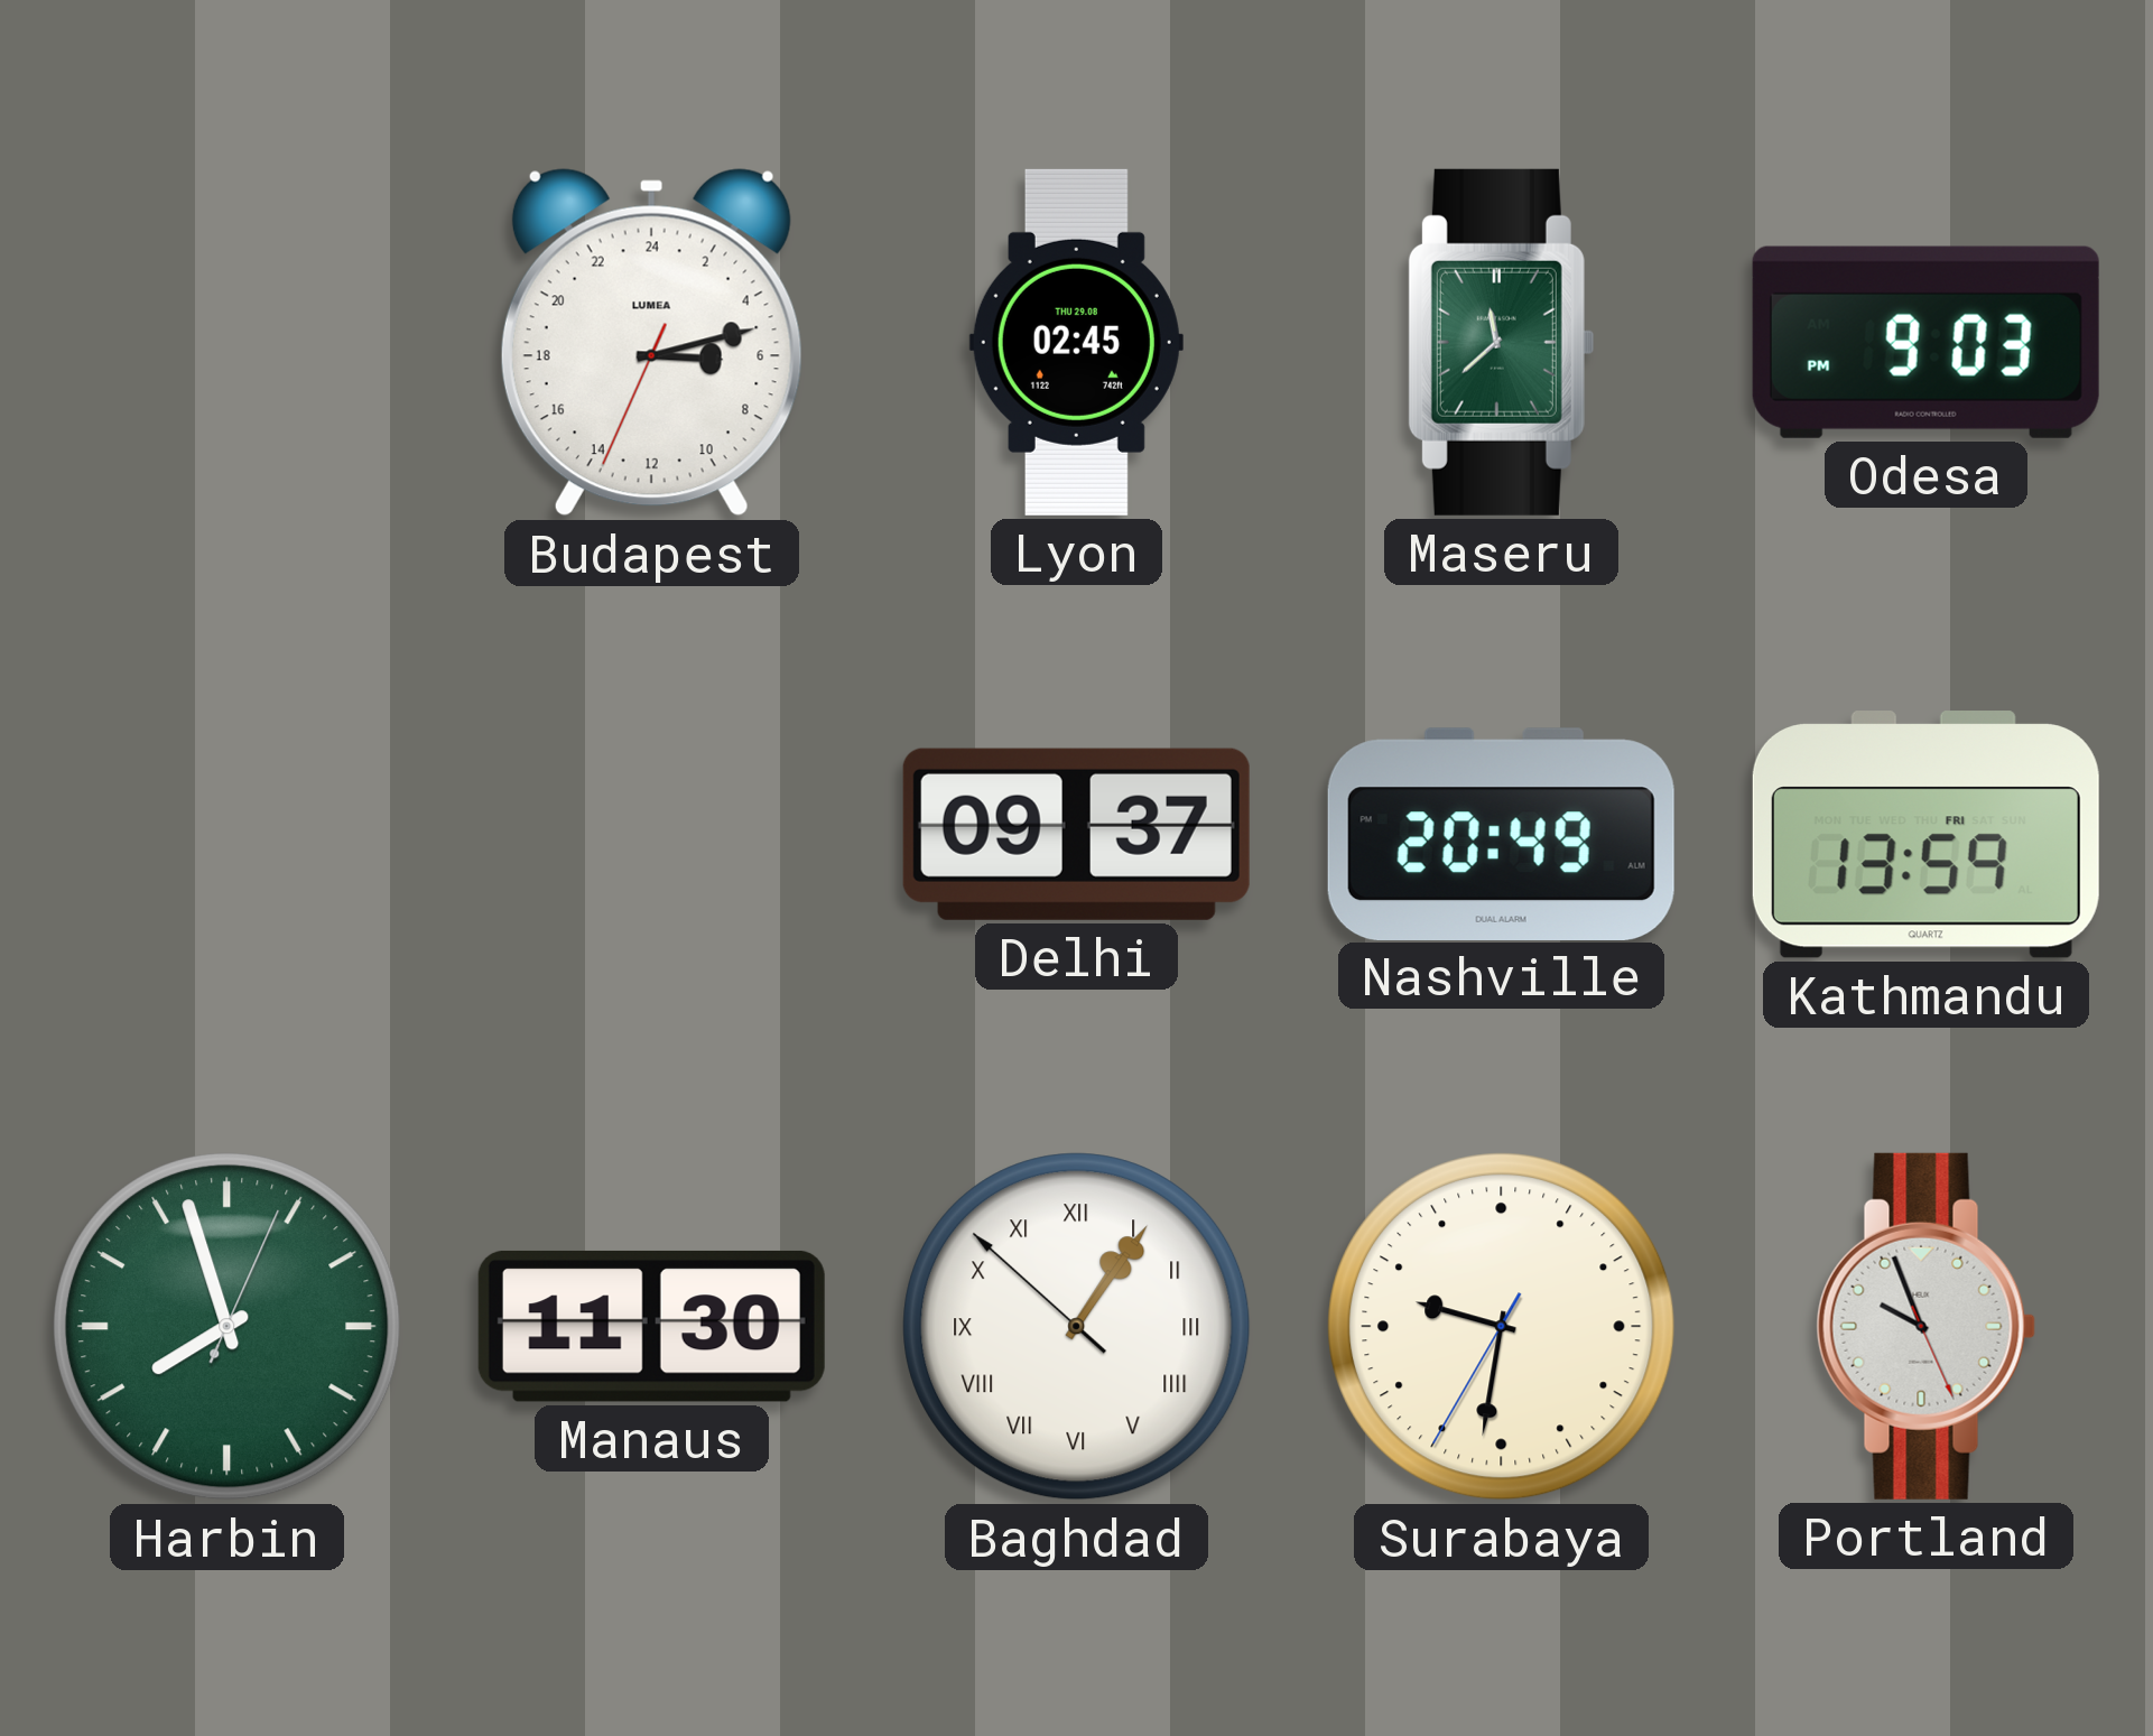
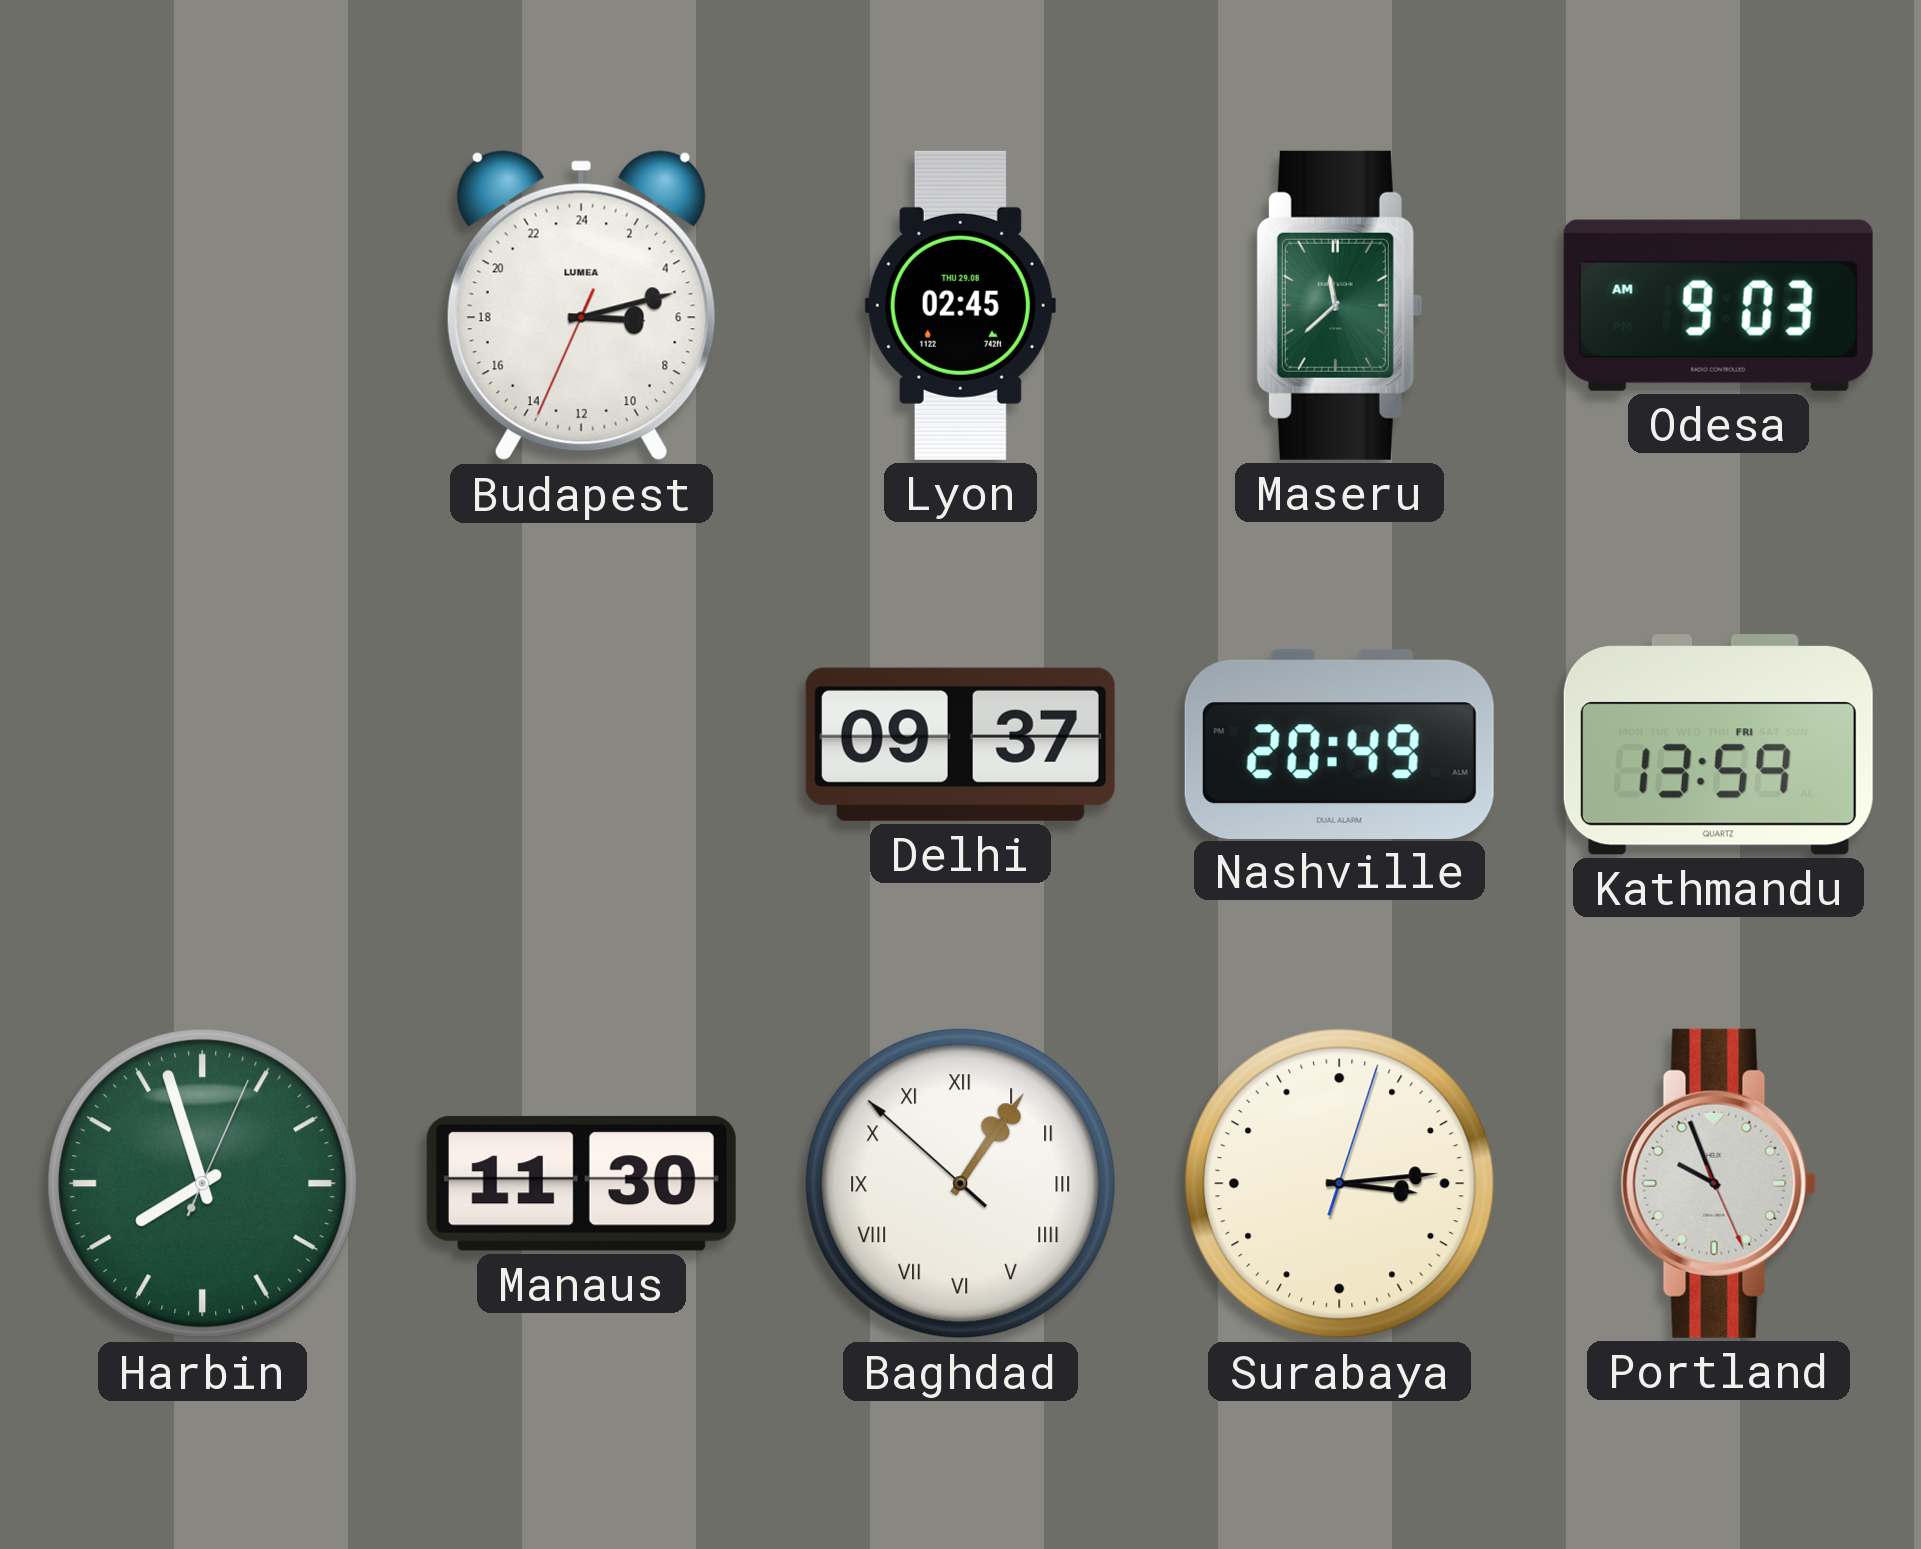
Odesa: 9:03 PM -> 9:03 AM (1718, 305)
Surabaya: 9:31 -> 3:14 (1340, 1184)
